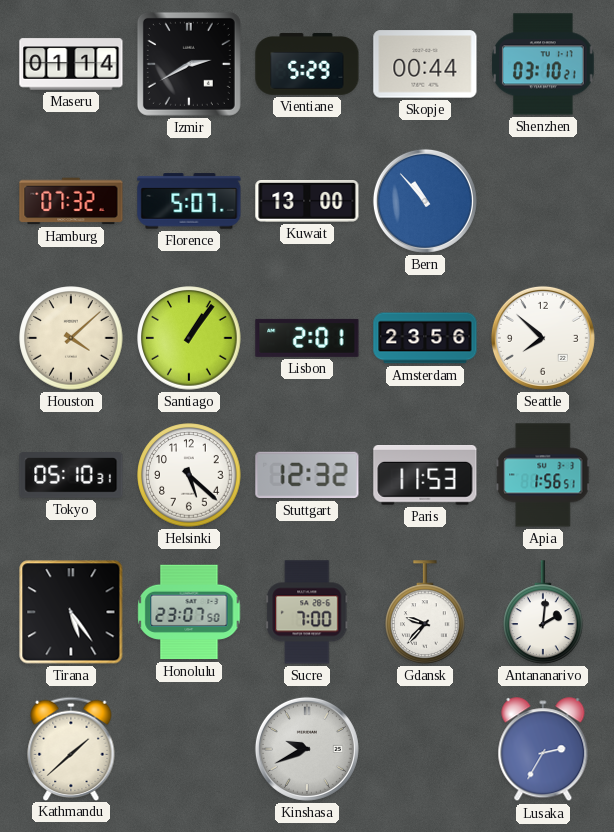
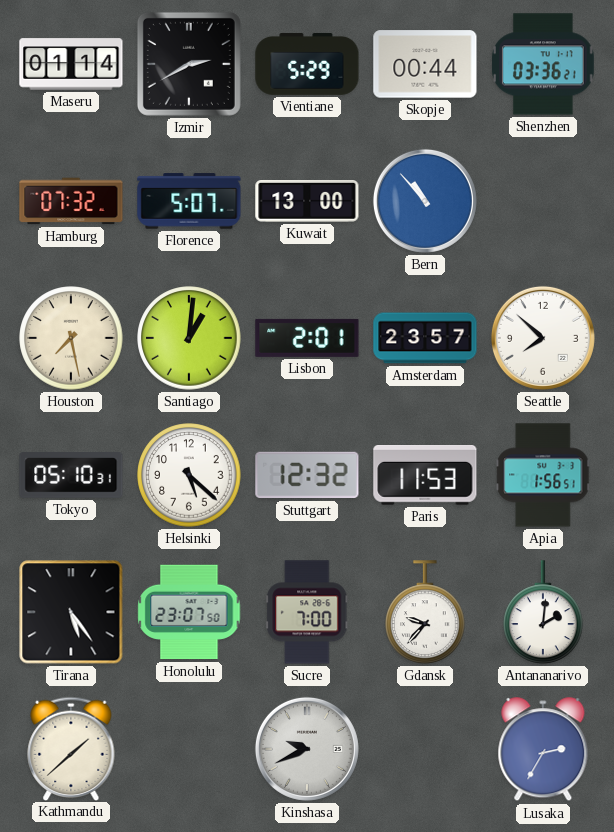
Shenzhen: 03:10 -> 03:36 (544, 64)
Houston: 4:08 -> 7:28 (71, 338)
Santiago: 1:06 -> 1:01 (189, 338)
Amsterdam: 23:56 -> 23:57 (425, 338)
